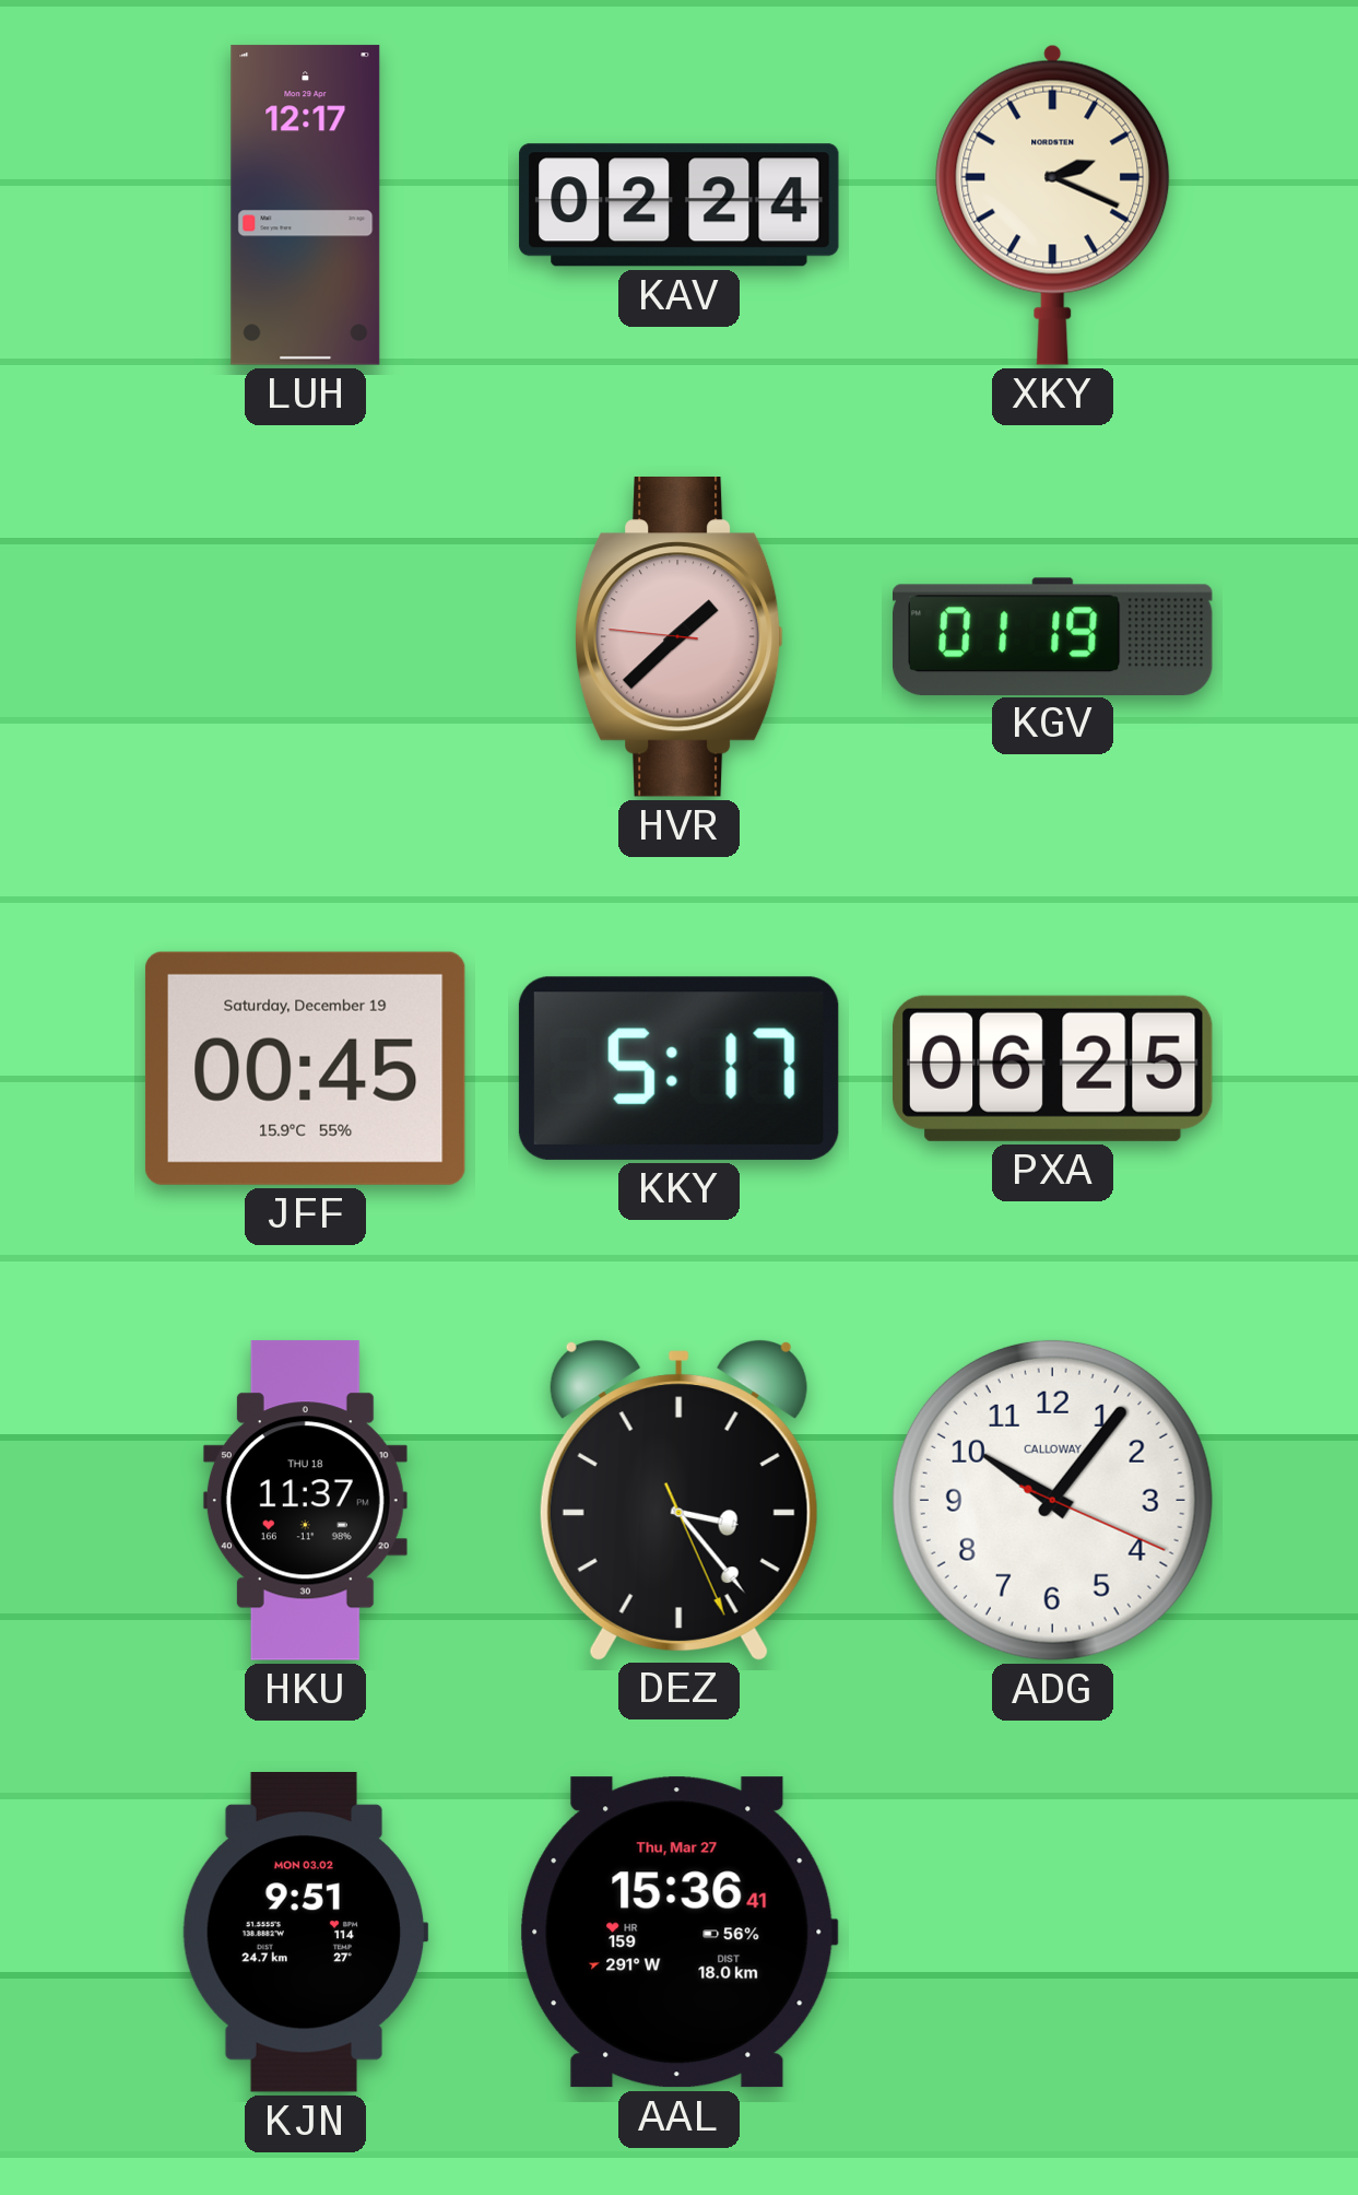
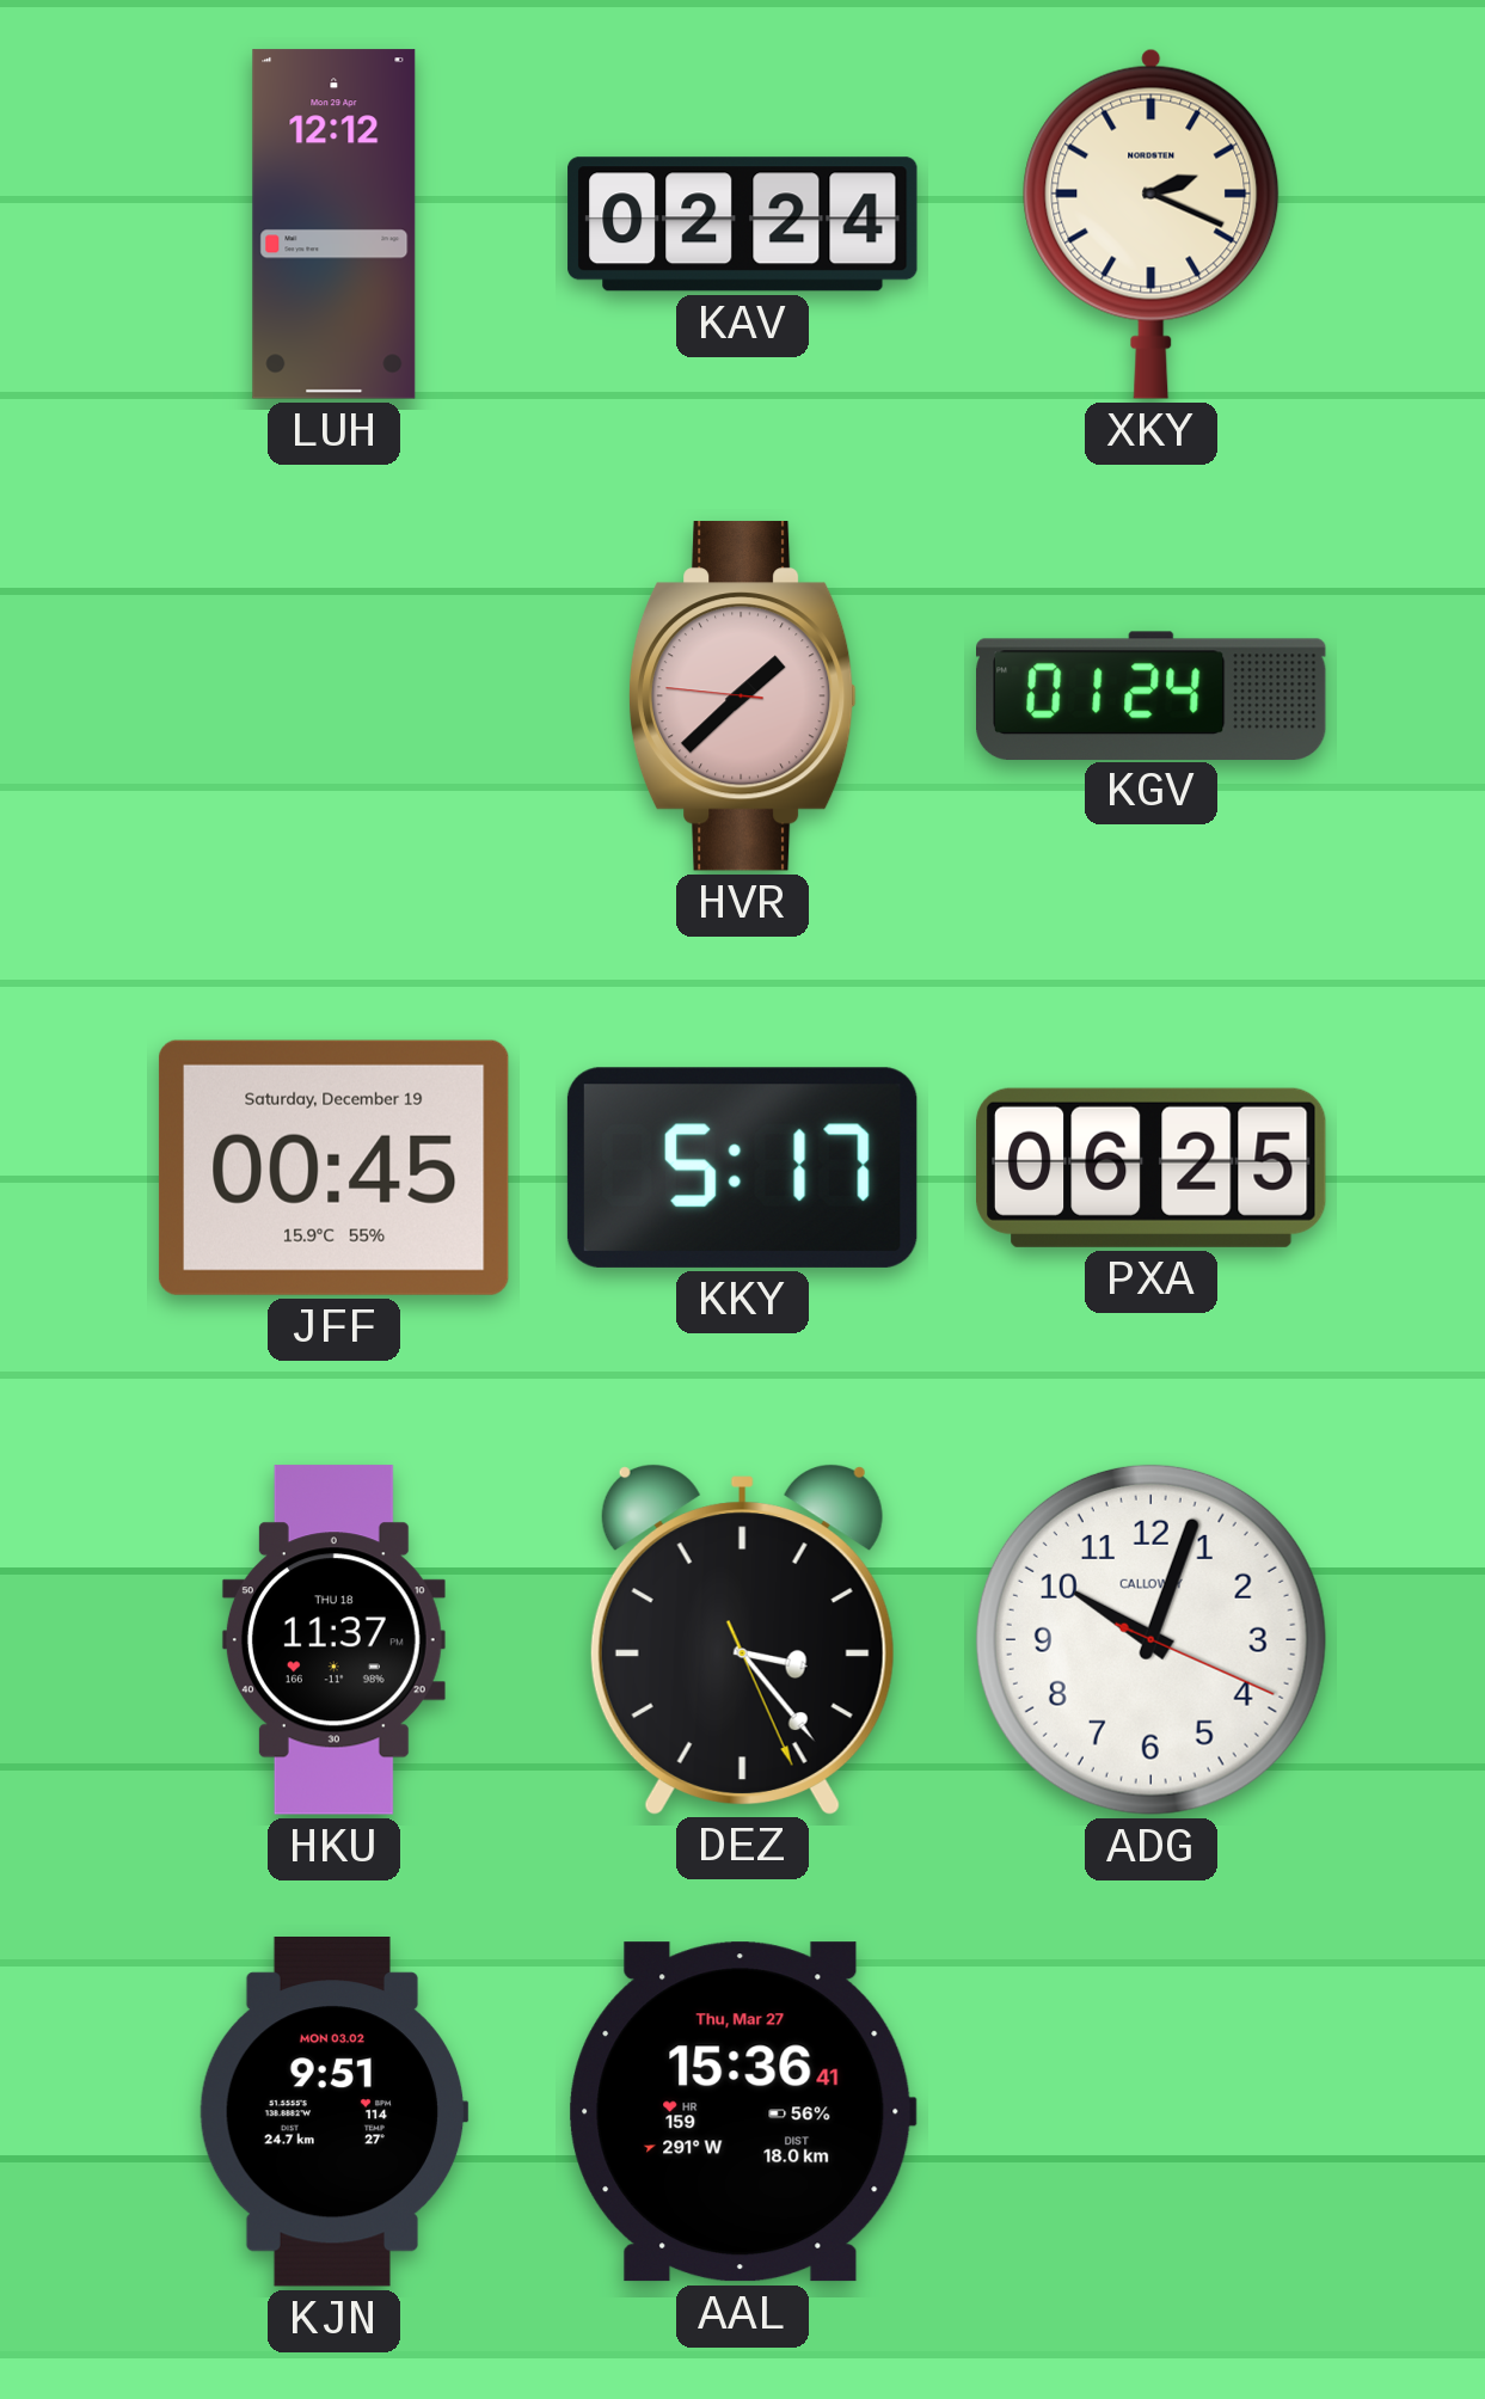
LUH: 12:17 -> 12:12 (335, 225)
KGV: 01:19 -> 01:24 (1150, 695)
ADG: 10:06 -> 10:03 (1150, 1639)
